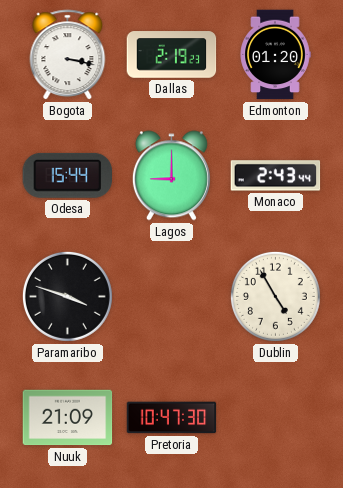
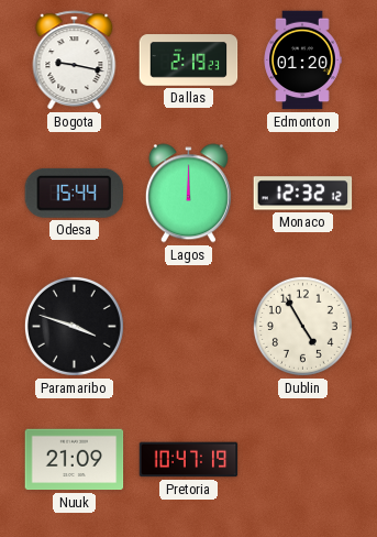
Bogota: 3:17 -> 9:17 (75, 61)
Lagos: 9:00 -> 12:00 (188, 194)
Monaco: 2:43 -> 12:32 (303, 194)
Pretoria: 10:47:30 -> 10:47:19 (189, 460)
